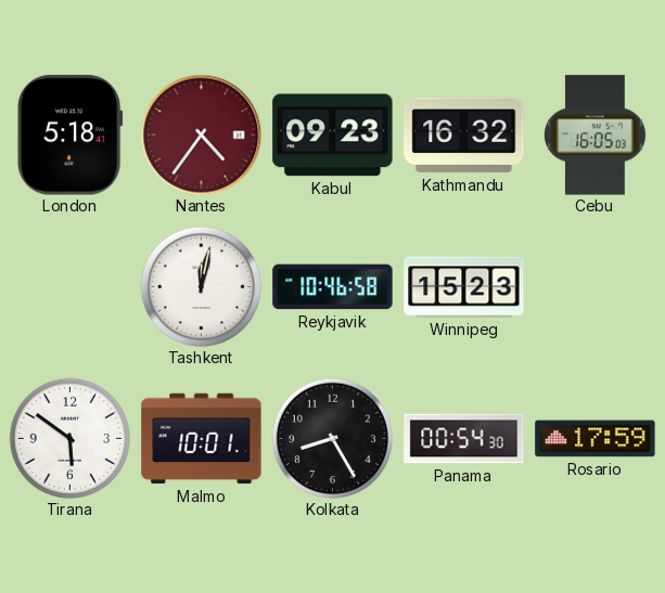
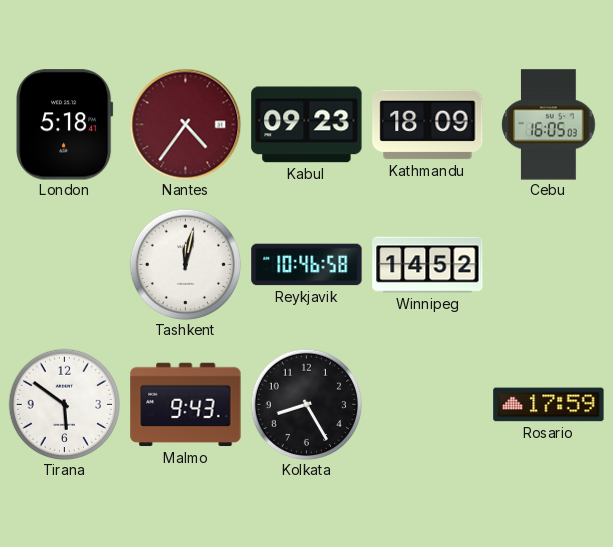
Kathmandu: 16:32 -> 18:09 (428, 125)
Winnipeg: 15:23 -> 14:52 (428, 265)
Malmo: 10:01 -> 9:43 (186, 405)
Panama: 00:54 -> none (464, 439)
